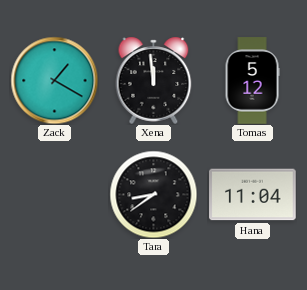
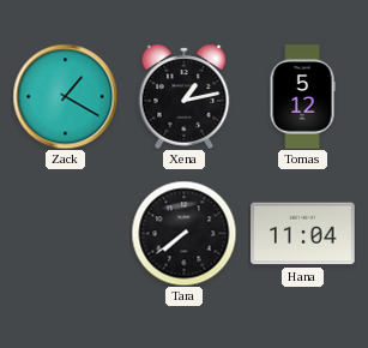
Xena: 11:59 -> 1:13 (185, 96)
Tara: 8:39 -> 7:39 (183, 233)
